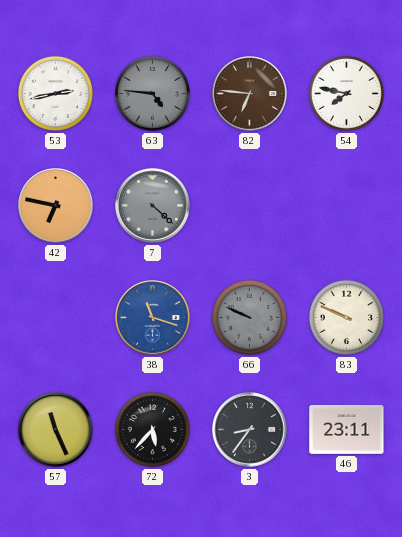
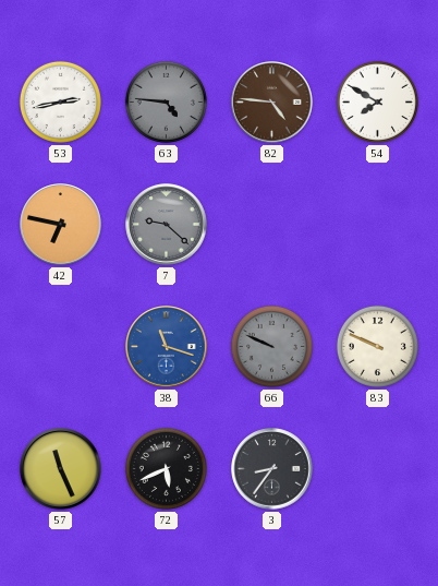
82: 6:46 -> 4:46 (272, 103)
54: 7:47 -> 7:50 (377, 101)
7: 4:22 -> 9:22 (167, 225)
72: 5:37 -> 5:41 (166, 468)
46: 23:11 -> none (347, 429)
